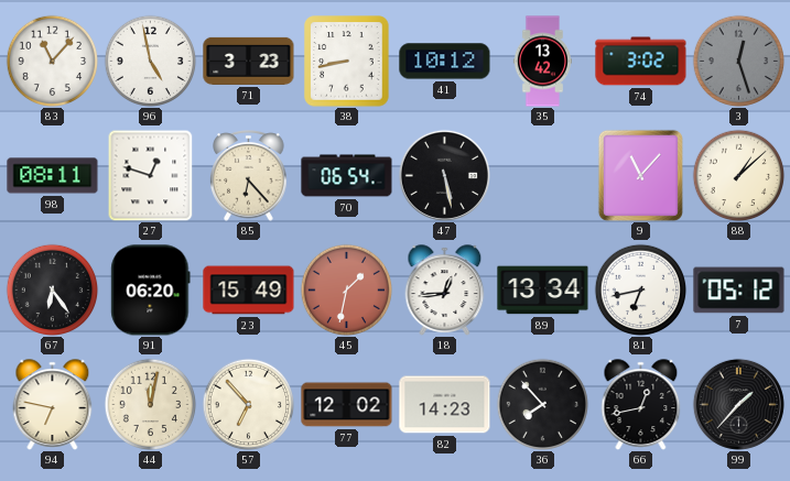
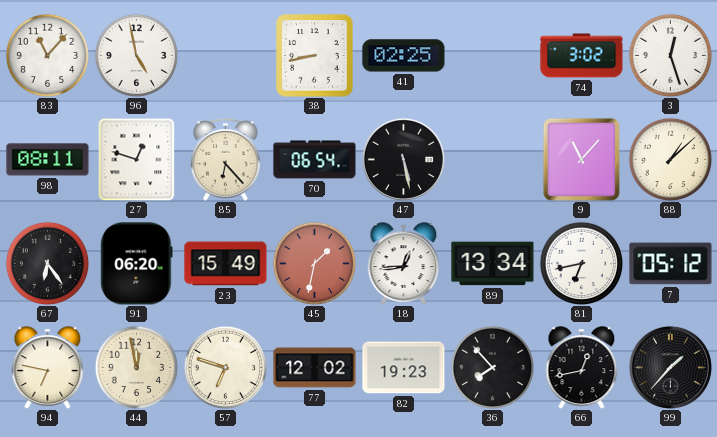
71: 3:23 -> none (249, 61)
41: 10:12 -> 02:25 (404, 56)
35: 13:42 -> none (542, 62)
3 dial: grey -> white (670, 55)
44: 12:02 -> 11:58 (136, 367)
57: 6:53 -> 6:48 (225, 367)
82: 14:23 -> 19:23 (404, 368)
